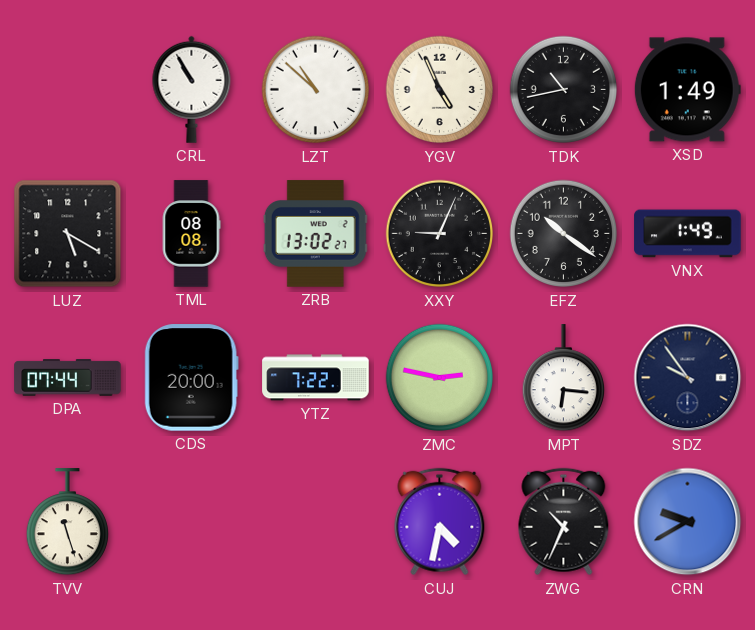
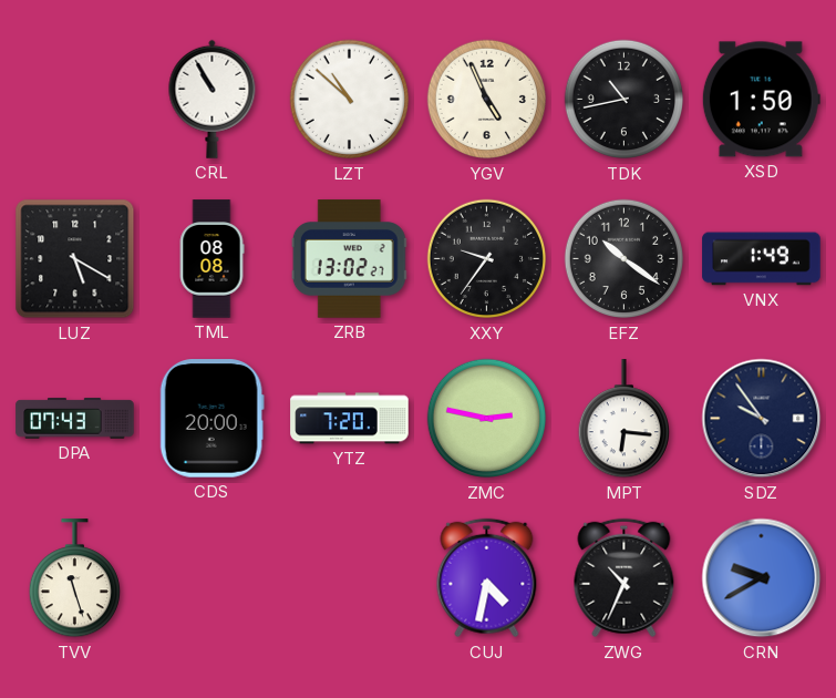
XSD: 1:49 -> 1:50 (761, 100)
XXY: 9:04 -> 9:36 (487, 259)
DPA: 07:44 -> 07:43 (75, 419)
YTZ: 7:22 -> 7:20 (350, 419)
